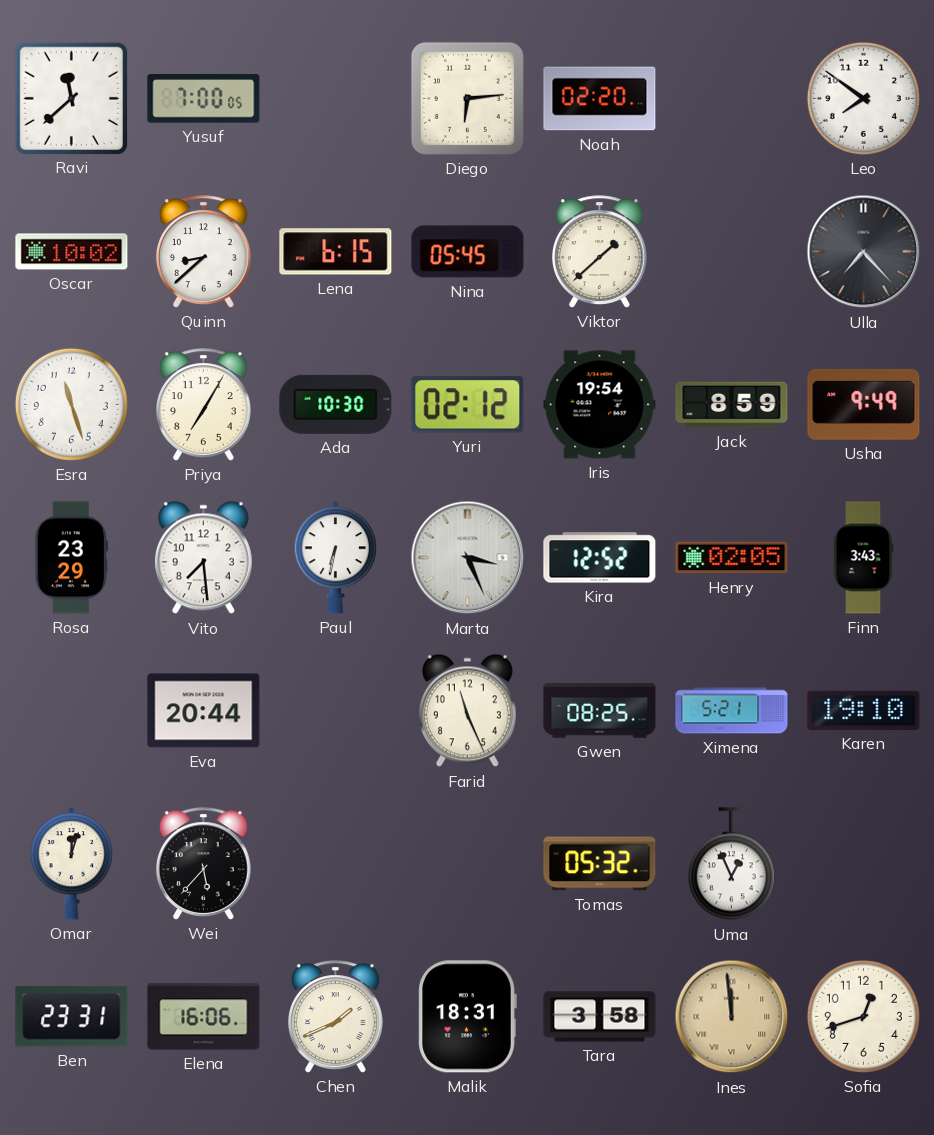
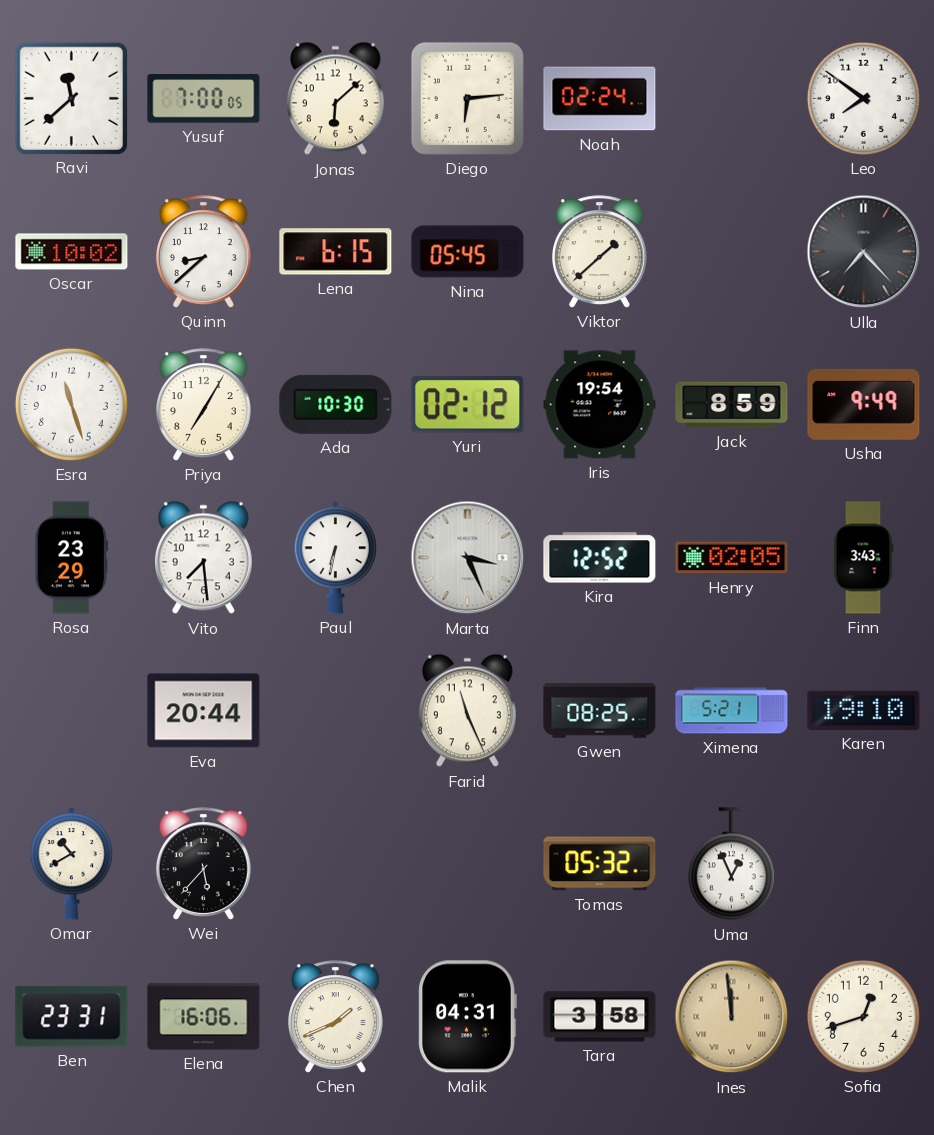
Jonas: none -> 6:08 (335, 99)
Noah: 02:20 -> 02:24 (600, 99)
Omar: 12:03 -> 10:40 (72, 864)
Malik: 18:31 -> 04:31 (467, 1017)
